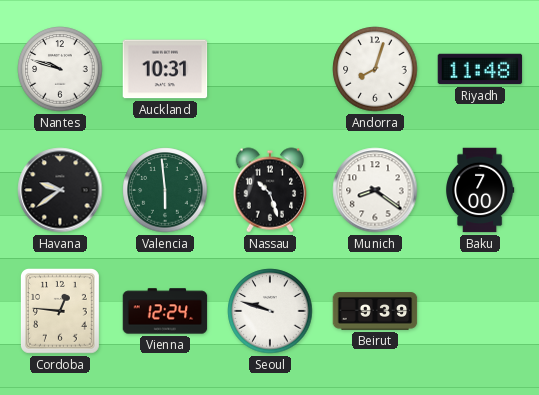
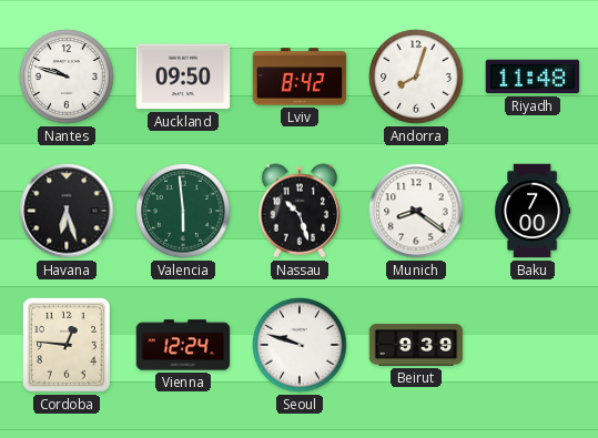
Auckland: 10:31 -> 09:50 (183, 77)
Lviv: none -> 8:42 (300, 77)
Havana: 9:39 -> 6:27 (67, 211)
